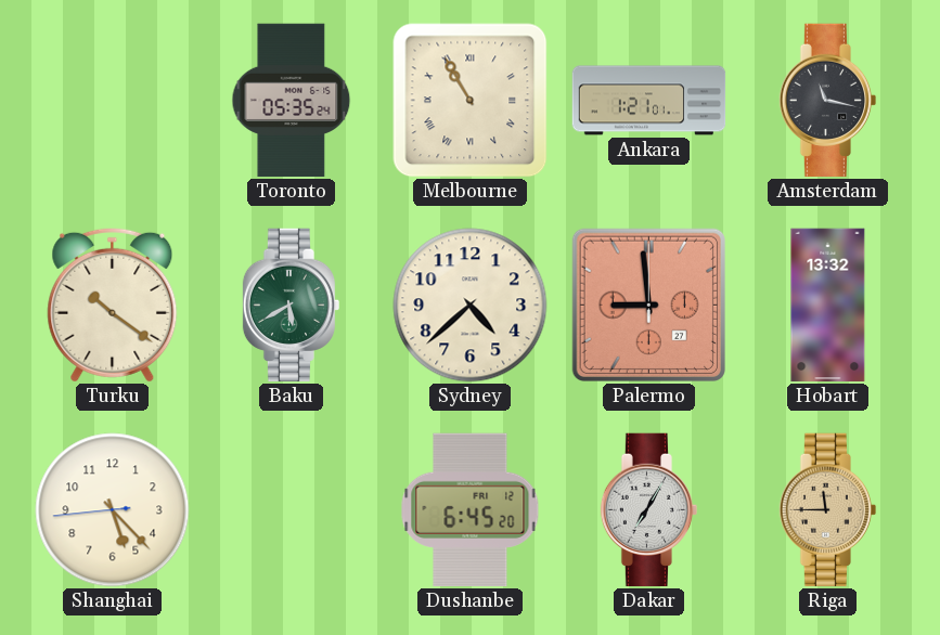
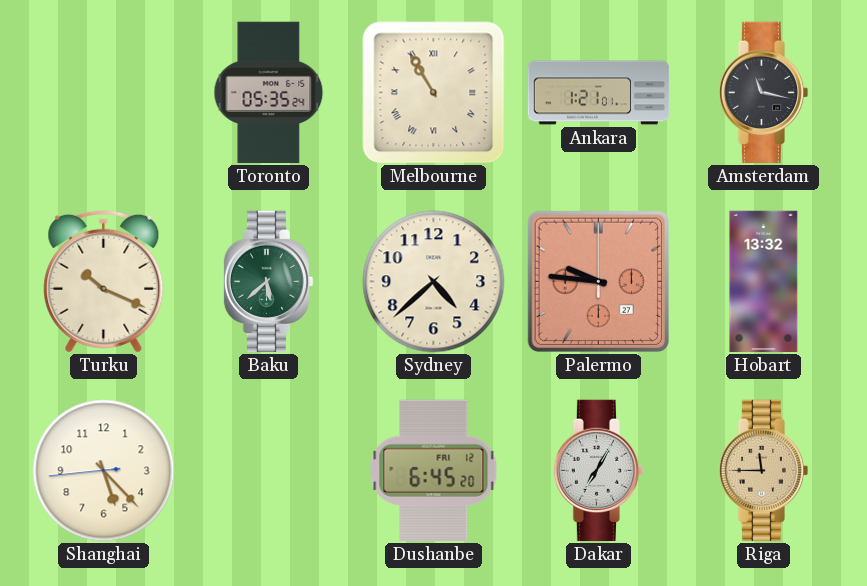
Turku: 10:21 -> 10:19 (104, 281)
Baku: 5:40 -> 5:38 (269, 282)
Palermo: 8:59 -> 9:46 (598, 281)
